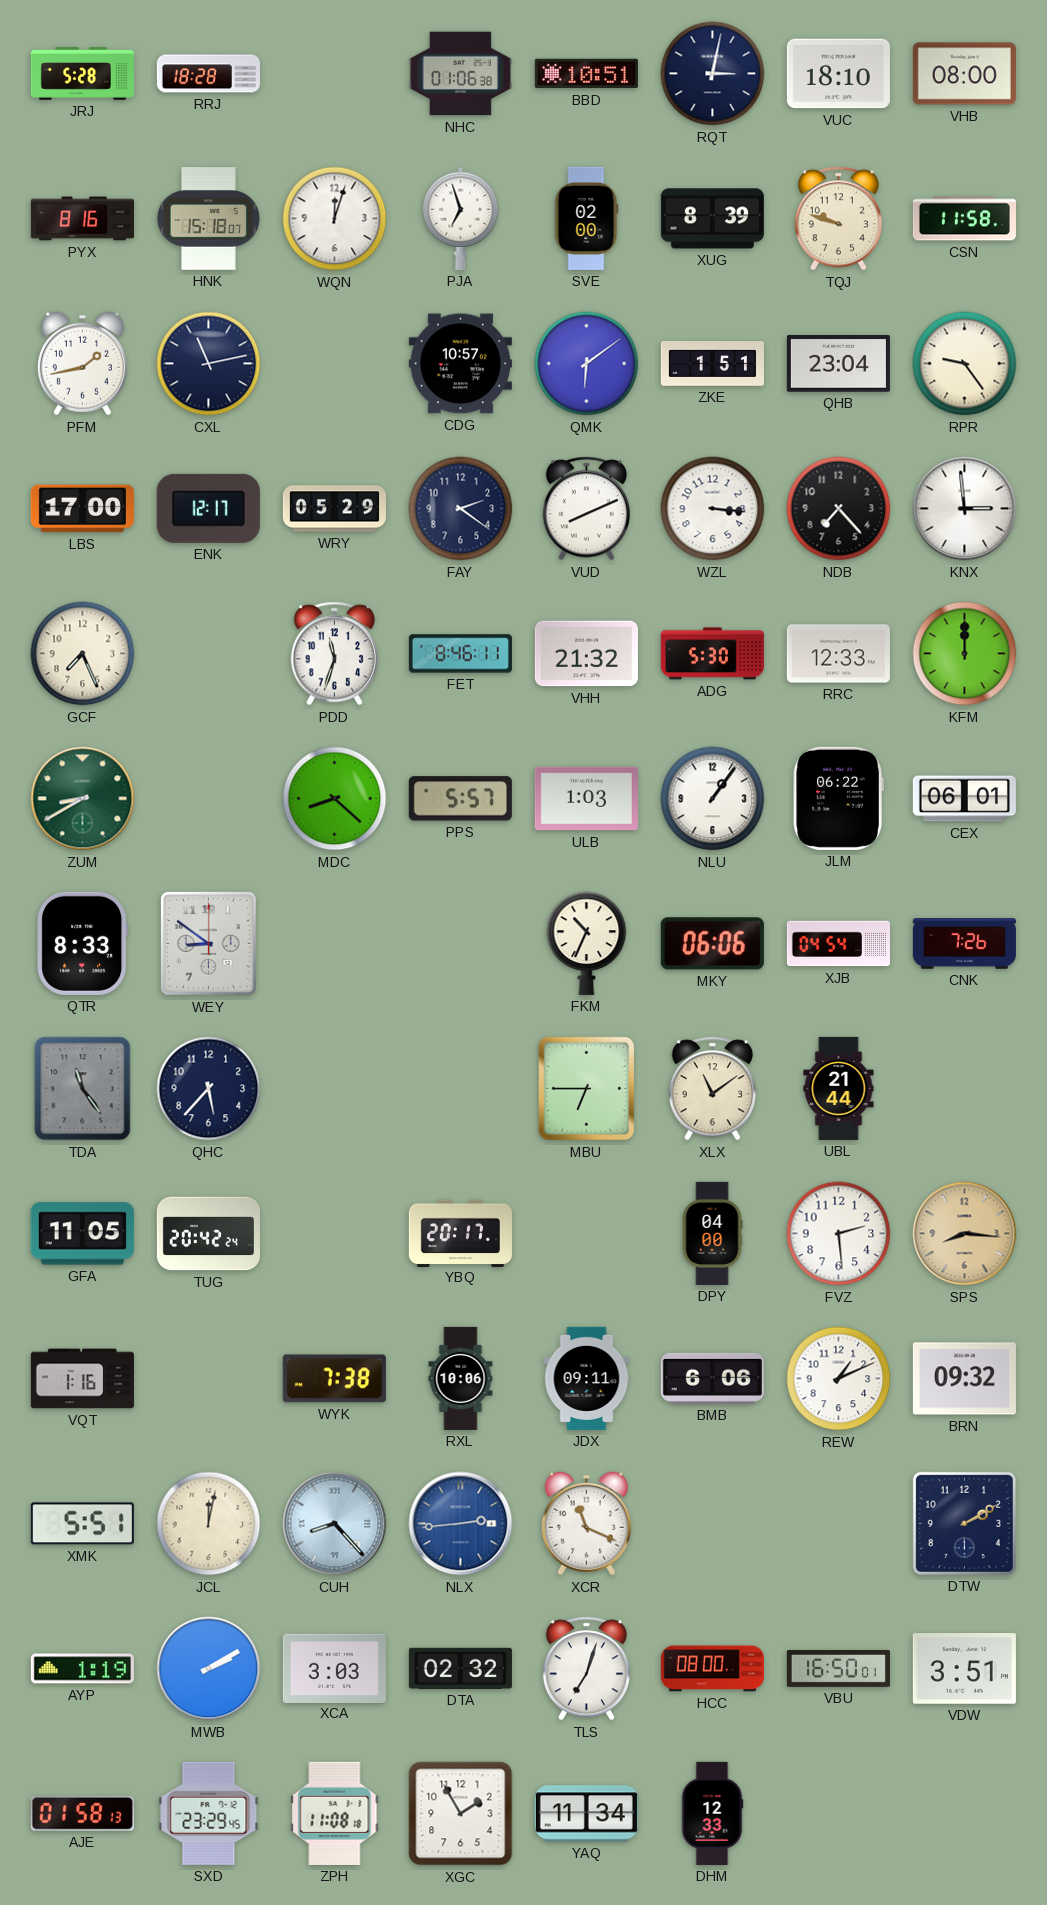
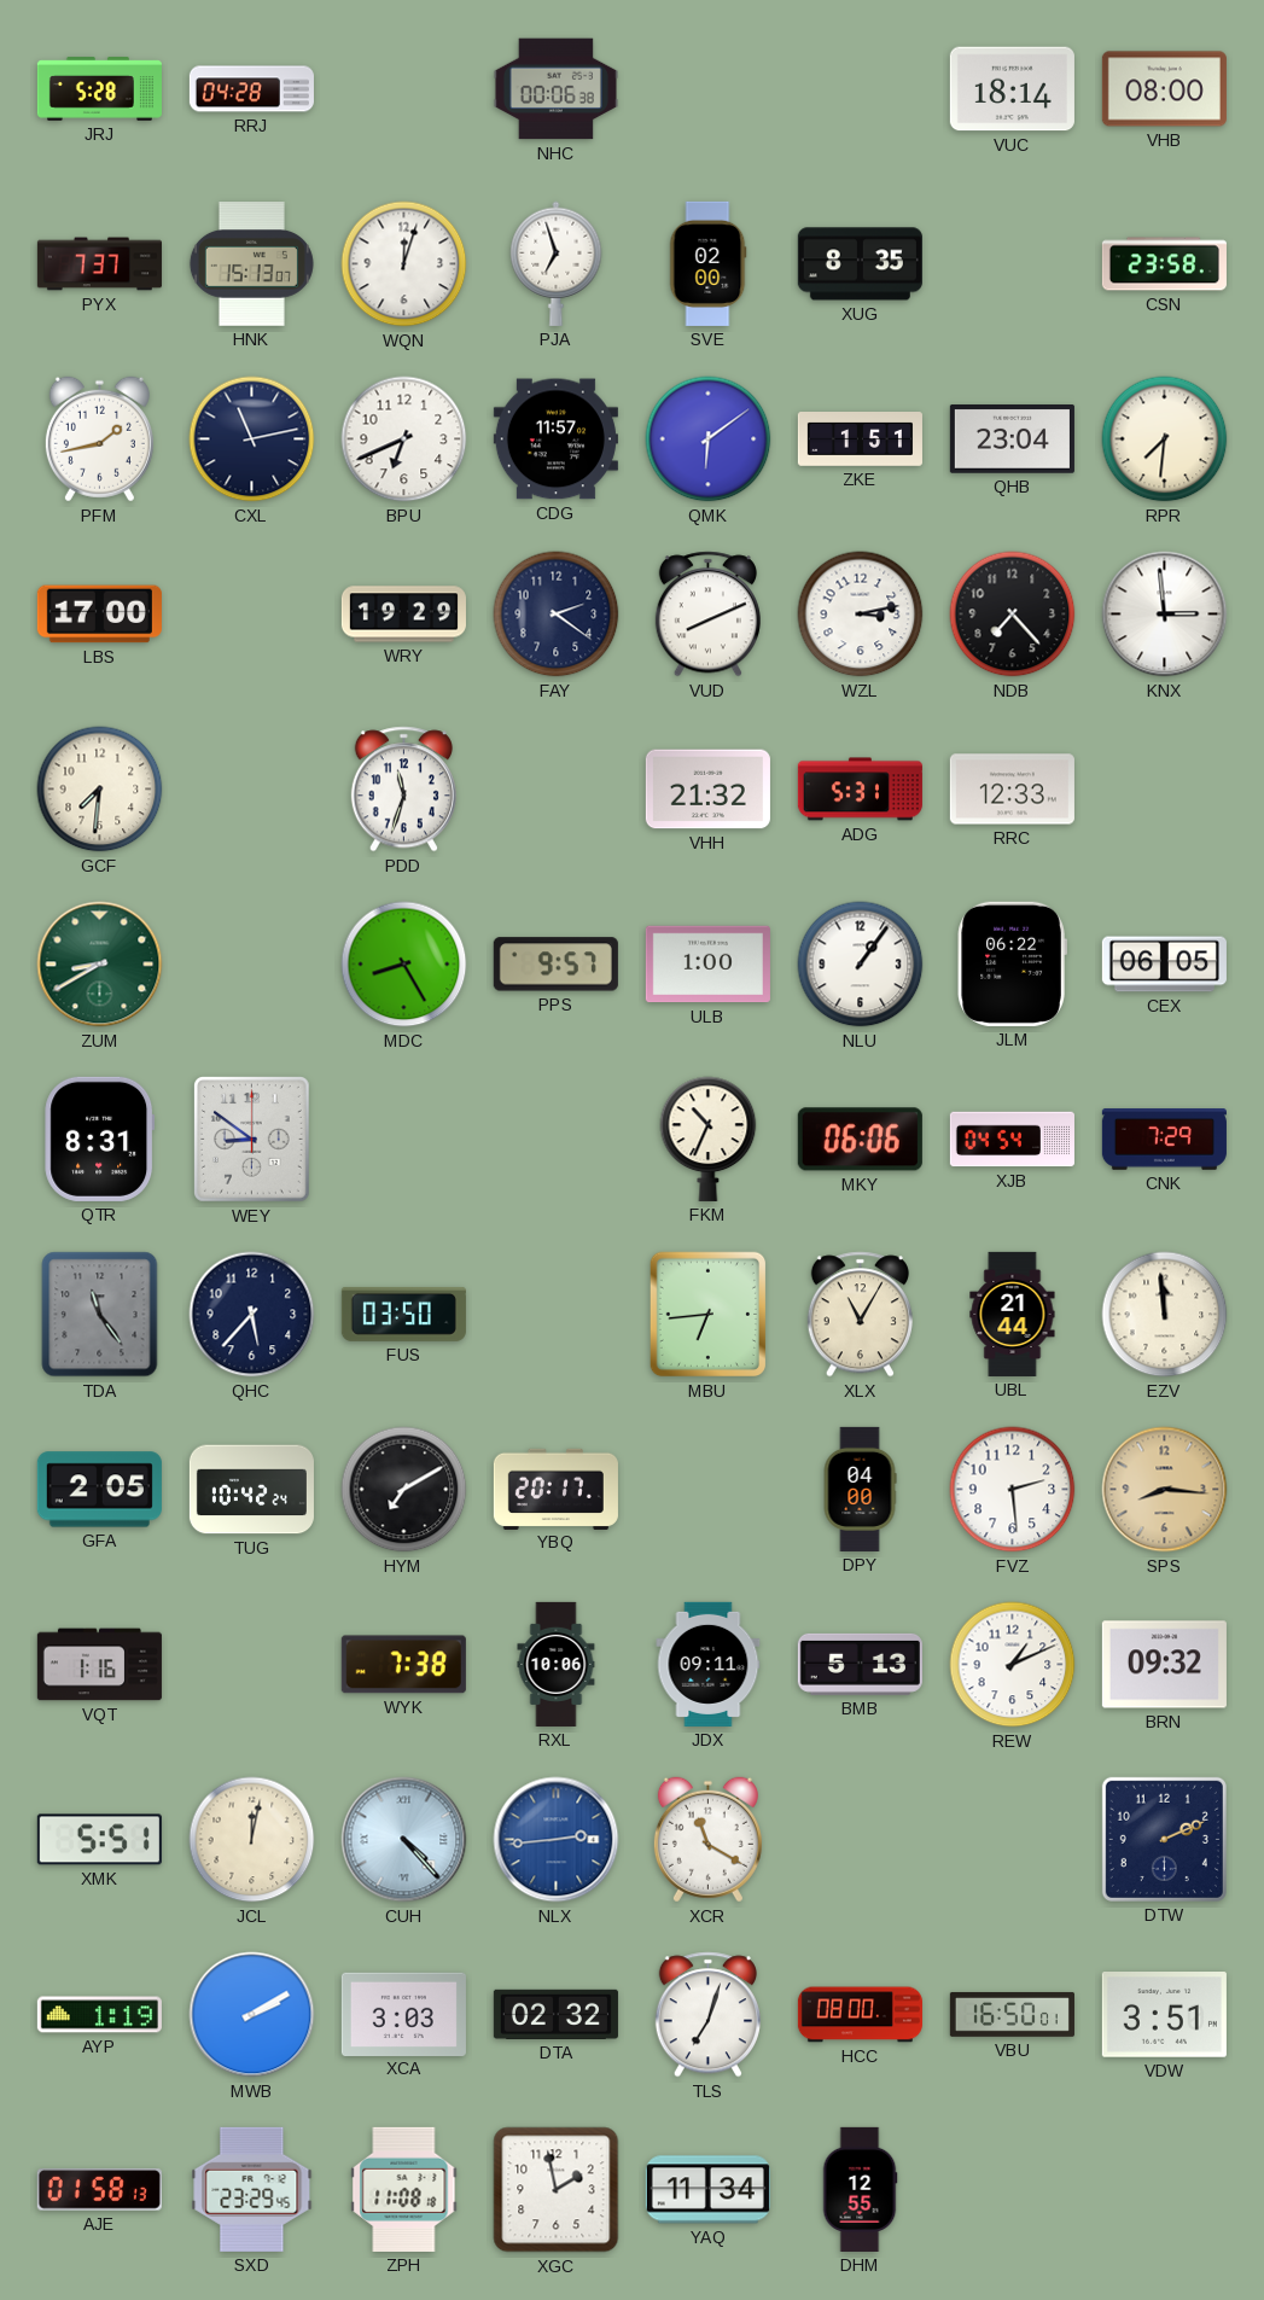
RRJ: 18:28 -> 04:28 (251, 89)
NHC: 01:06 -> 00:06 (555, 89)
BBD: 10:51 -> none (586, 74)
RQT: 3:02 -> none (713, 74)
VUC: 18:10 -> 18:14 (1012, 89)
PYX: 8:16 -> 7:37 (99, 264)
HNK: 15:18 -> 15:13 (251, 264)
XUG: 8:39 -> 8:35 (860, 264)
TQJ: 9:48 -> none (838, 219)
CSN: 11:58 -> 23:58 (1164, 264)
BPU: none -> 6:41 (404, 439)
CDG: 10:57 -> 11:57 (555, 439)
RPR: 9:24 -> 7:31 (1165, 439)
ENK: 12:17 -> none (208, 508)
WRY: 05:29 -> 19:29 (403, 615)
WZL: 3:16 -> 3:13 (861, 615)
GCF: 7:26 -> 7:31 (100, 790)
FET: 8:46 -> none (460, 654)
ADG: 5:30 -> 5:31 (860, 790)
KFM: 12:00 -> none (965, 654)
MDC: 8:22 -> 8:25 (404, 965)
PPS: 5:57 -> 9:57 (555, 965)
ULB: 1:03 -> 1:00 (707, 965)
CEX: 06:01 -> 06:05 (1164, 965)
QTR: 8:33 -> 8:31 (100, 1139)
CNK: 7:26 -> 7:29 (1164, 1140)
FUS: none -> 03:50 (403, 1314)
MBU: 6:45 -> 6:44 (709, 1315)
XLX: 11:09 -> 11:05 (860, 1315)
EZV: none -> 11:59 (1165, 1315)
GFA: 11:05 -> 2:05 (99, 1490)
TUG: 20:42 -> 10:42 (251, 1490)
HYM: none -> 7:10 (404, 1490)
BMB: 6:06 -> 5:13 (860, 1664)
CUH: 8:23 -> 4:23 (404, 1840)
XCR: 11:19 -> 11:20 (707, 1840)
DTW: 2:10 -> 2:11 (1164, 1839)
XGC: 1:55 -> 1:58 (557, 2190)
DHM: 12:33 -> 12:55 (860, 2189)
